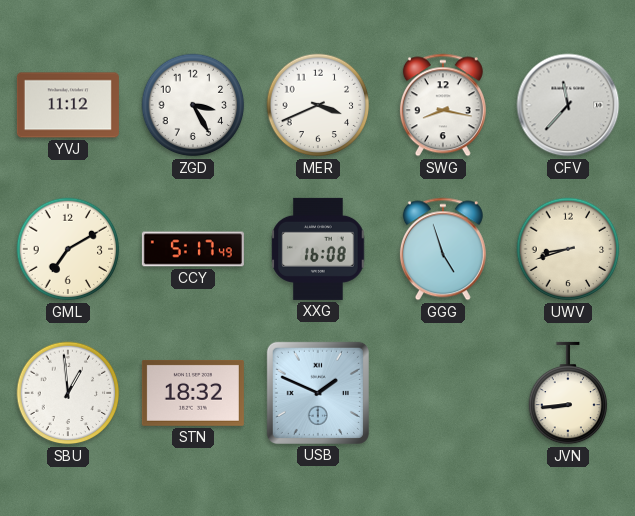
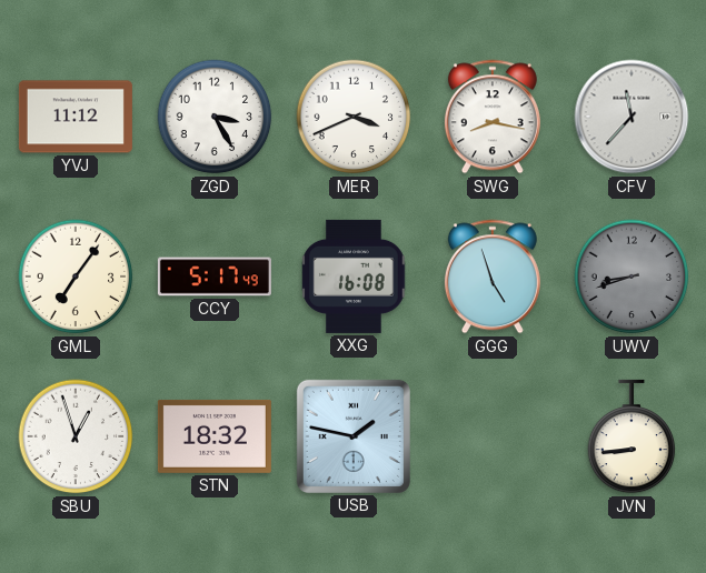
GML: 7:10 -> 7:06 (76, 277)
UWV dial: cream -> grey (632, 277)
SBU: 12:59 -> 12:57 (76, 436)
USB: 1:49 -> 1:47 (354, 436)
